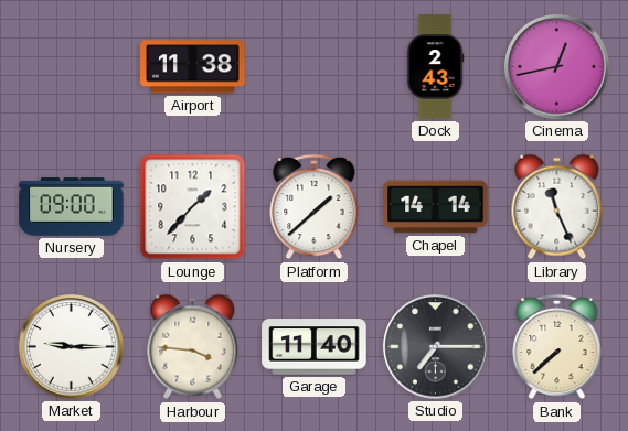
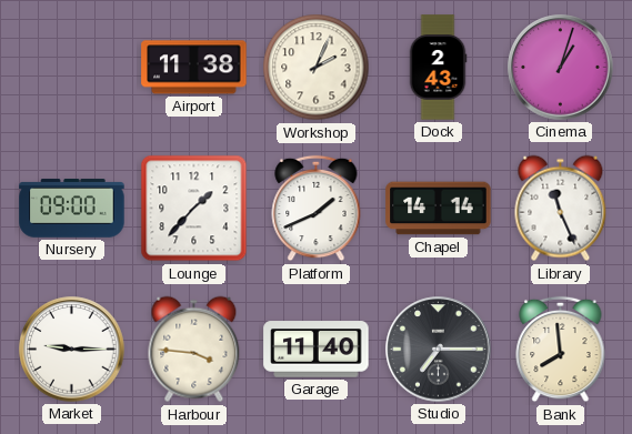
Workshop: none -> 2:04 (317, 68)
Cinema: 12:43 -> 1:03 (561, 68)
Platform: 1:38 -> 1:41 (317, 209)
Bank: 7:38 -> 7:59 (561, 350)
